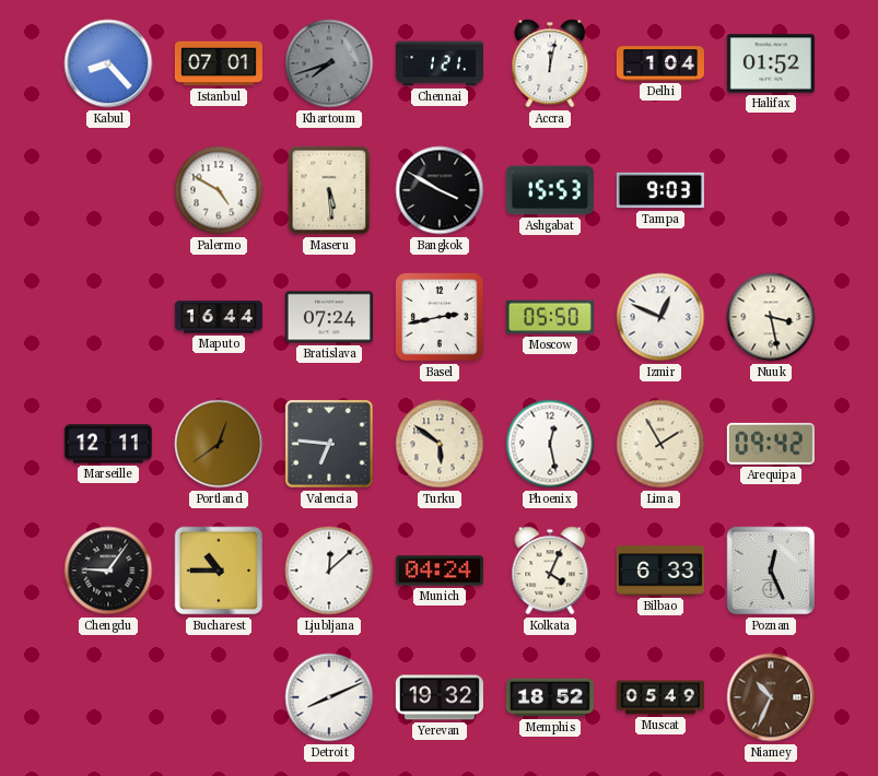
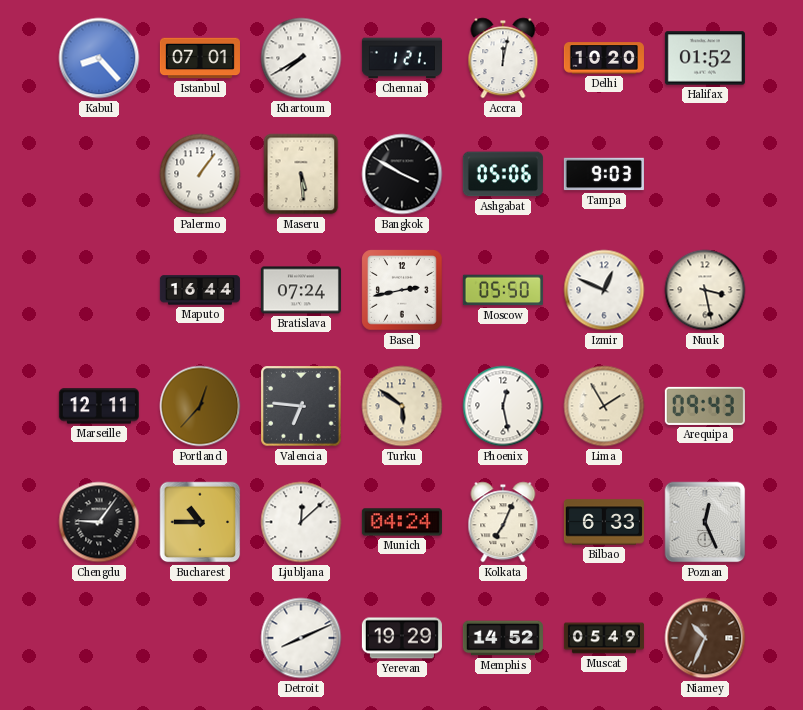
Khartoum: 7:42 -> 7:40 (301, 58)
Khartoum dial: grey -> white (301, 58)
Delhi: 1:04 -> 10:20 (604, 58)
Palermo: 4:50 -> 1:06 (200, 174)
Ashgabat: 15:53 -> 05:06 (503, 174)
Portland: 12:39 -> 12:37 (200, 406)
Arequipa: 09:42 -> 09:43 (705, 406)
Kolkata: 4:04 -> 7:04 (503, 522)
Yerevan: 19:32 -> 19:29 (402, 638)
Memphis: 18:52 -> 14:52 (503, 638)
